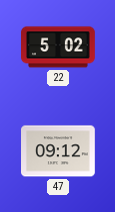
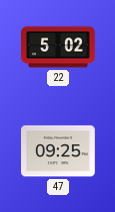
47: 09:12 -> 09:25 (59, 151)
